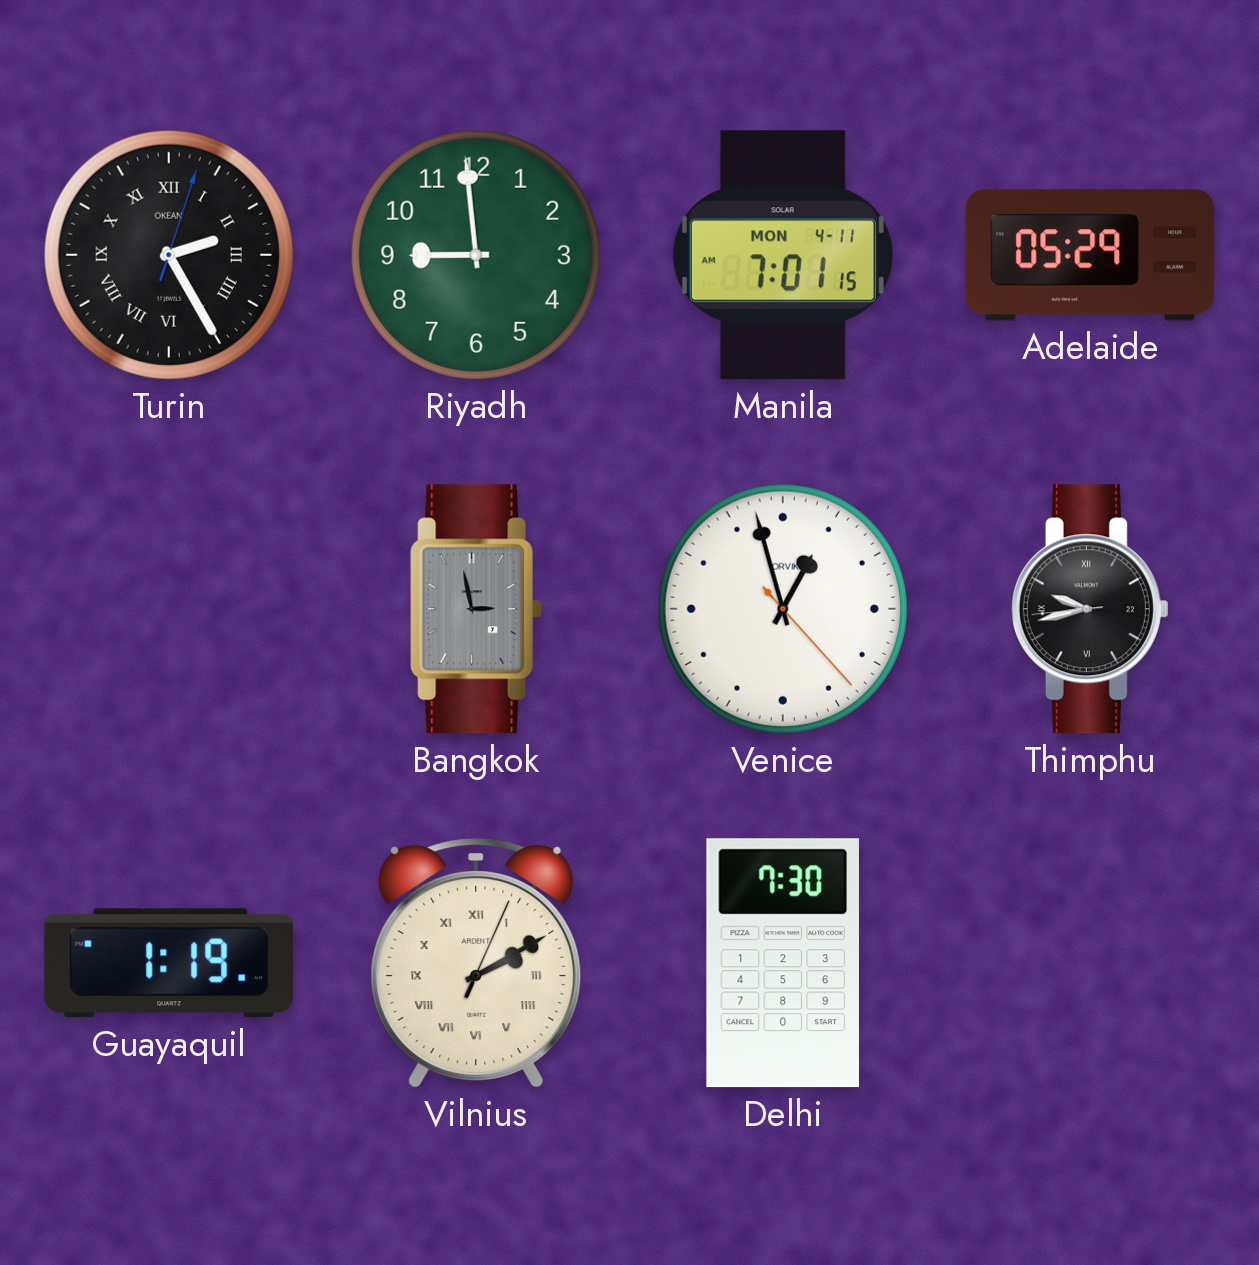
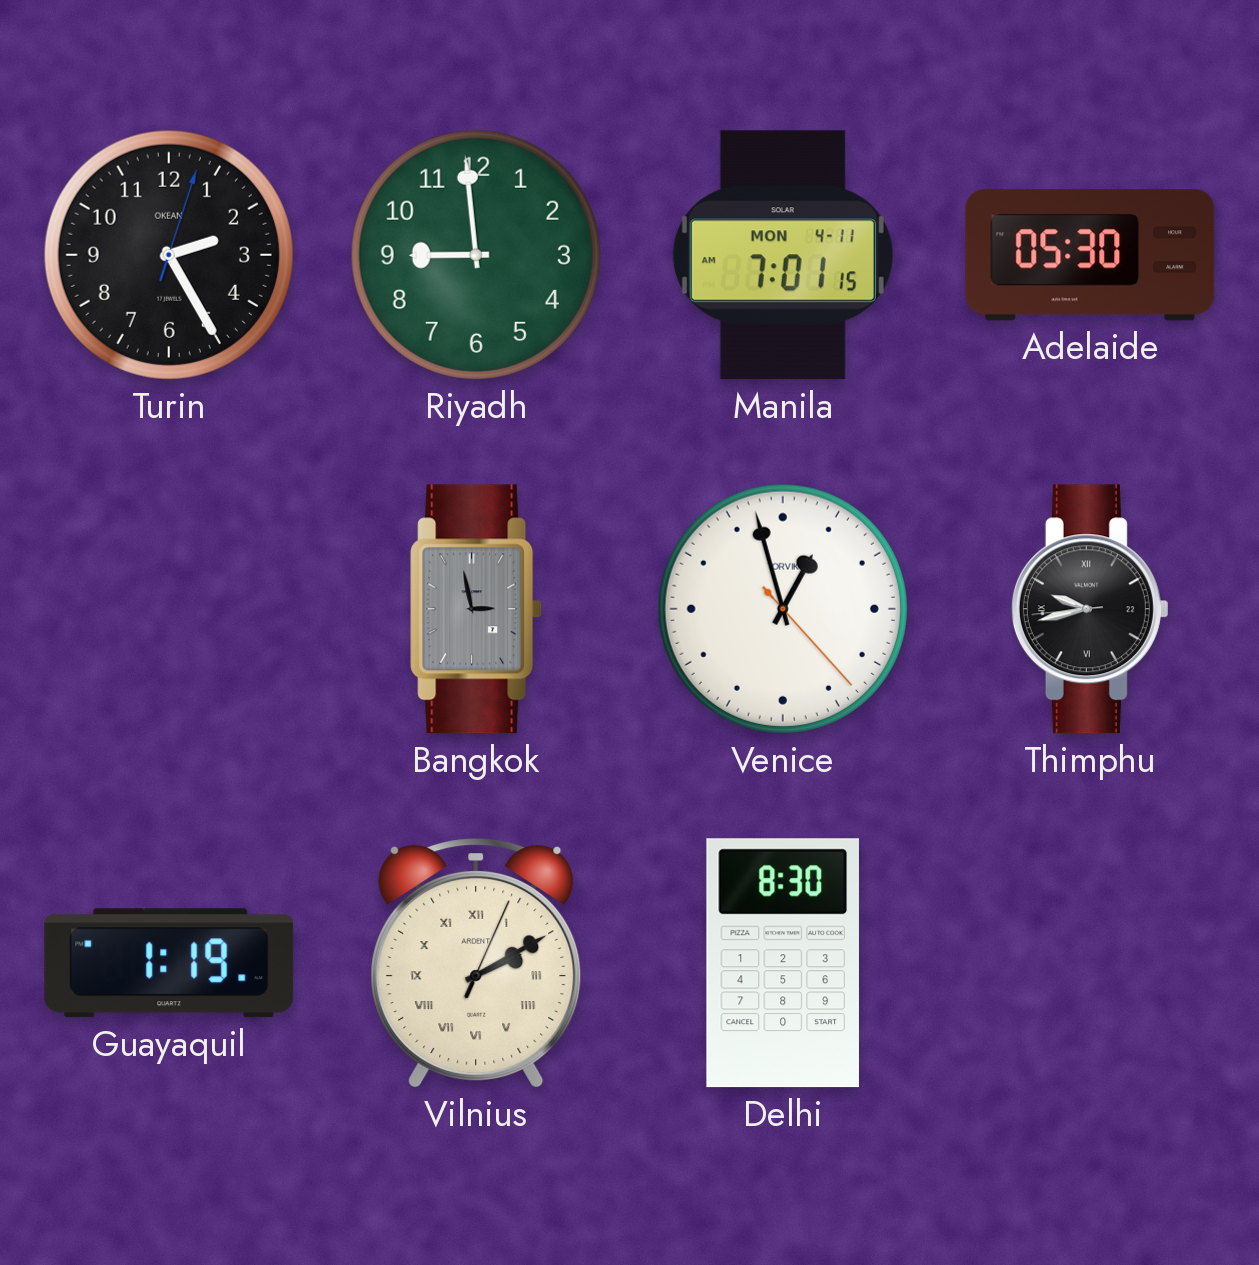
Turin numerals: Roman -> Arabic (169, 255)
Adelaide: 05:29 -> 05:30 (1090, 255)
Delhi: 7:30 -> 8:30 (783, 963)
